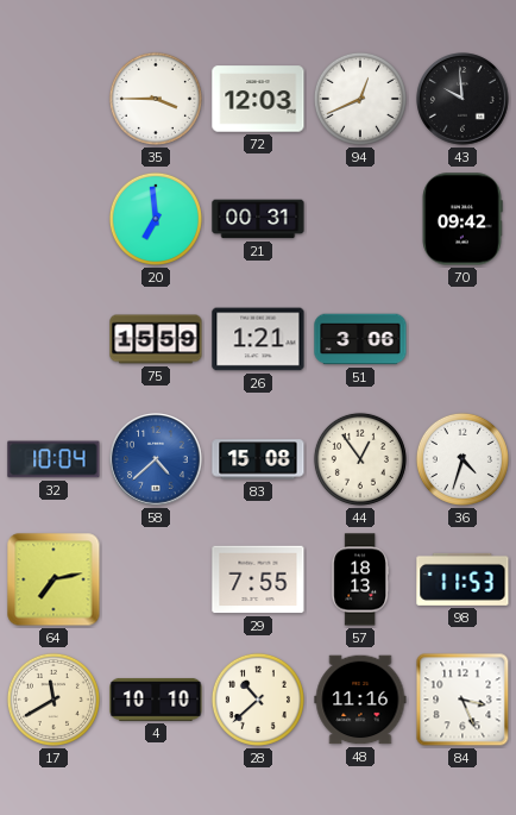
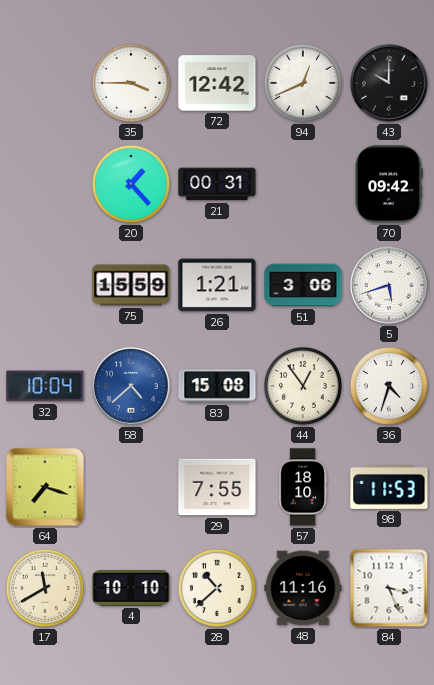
72: 12:03 -> 12:42 (217, 83)
43: 9:59 -> 10:00 (389, 83)
20: 6:59 -> 1:23 (131, 184)
5: none -> 5:42 (389, 285)
64: 7:13 -> 7:18 (45, 487)
57: 18:13 -> 18:10 (303, 487)
